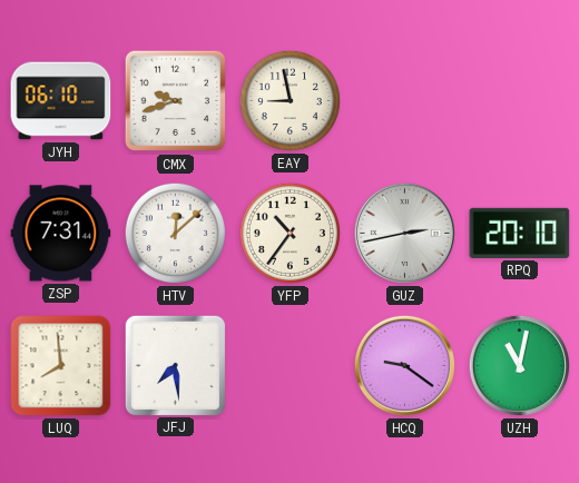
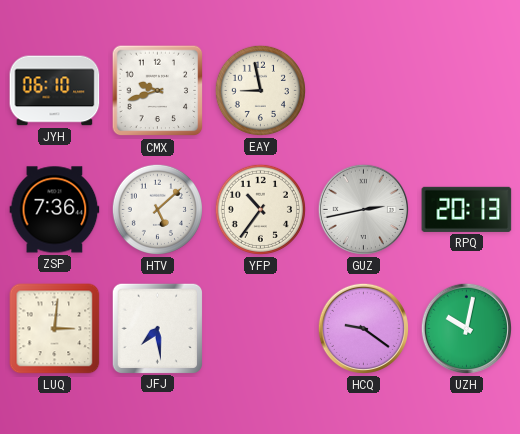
ZSP: 7:31 -> 7:36 (55, 210)
HTV: 12:08 -> 5:08 (157, 209)
RPQ: 20:10 -> 20:13 (467, 209)
LUQ: 7:59 -> 3:01 (55, 329)
UZH: 11:02 -> 10:02 (466, 328)
